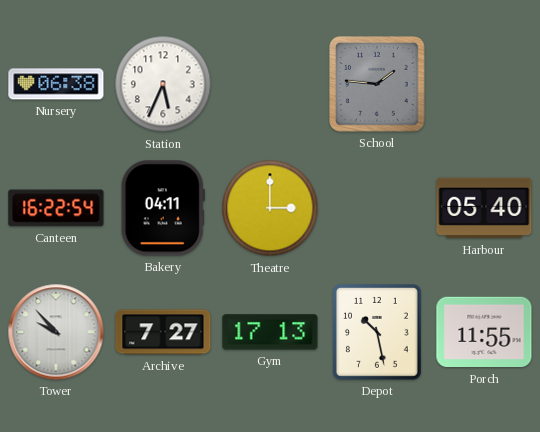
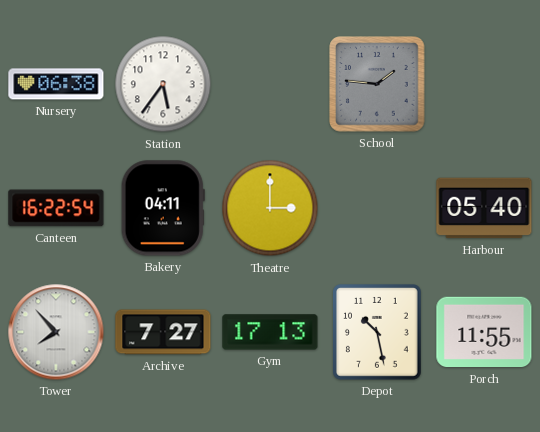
Station: 5:34 -> 5:36 (163, 84)
Tower: 9:53 -> 7:53 (56, 332)
